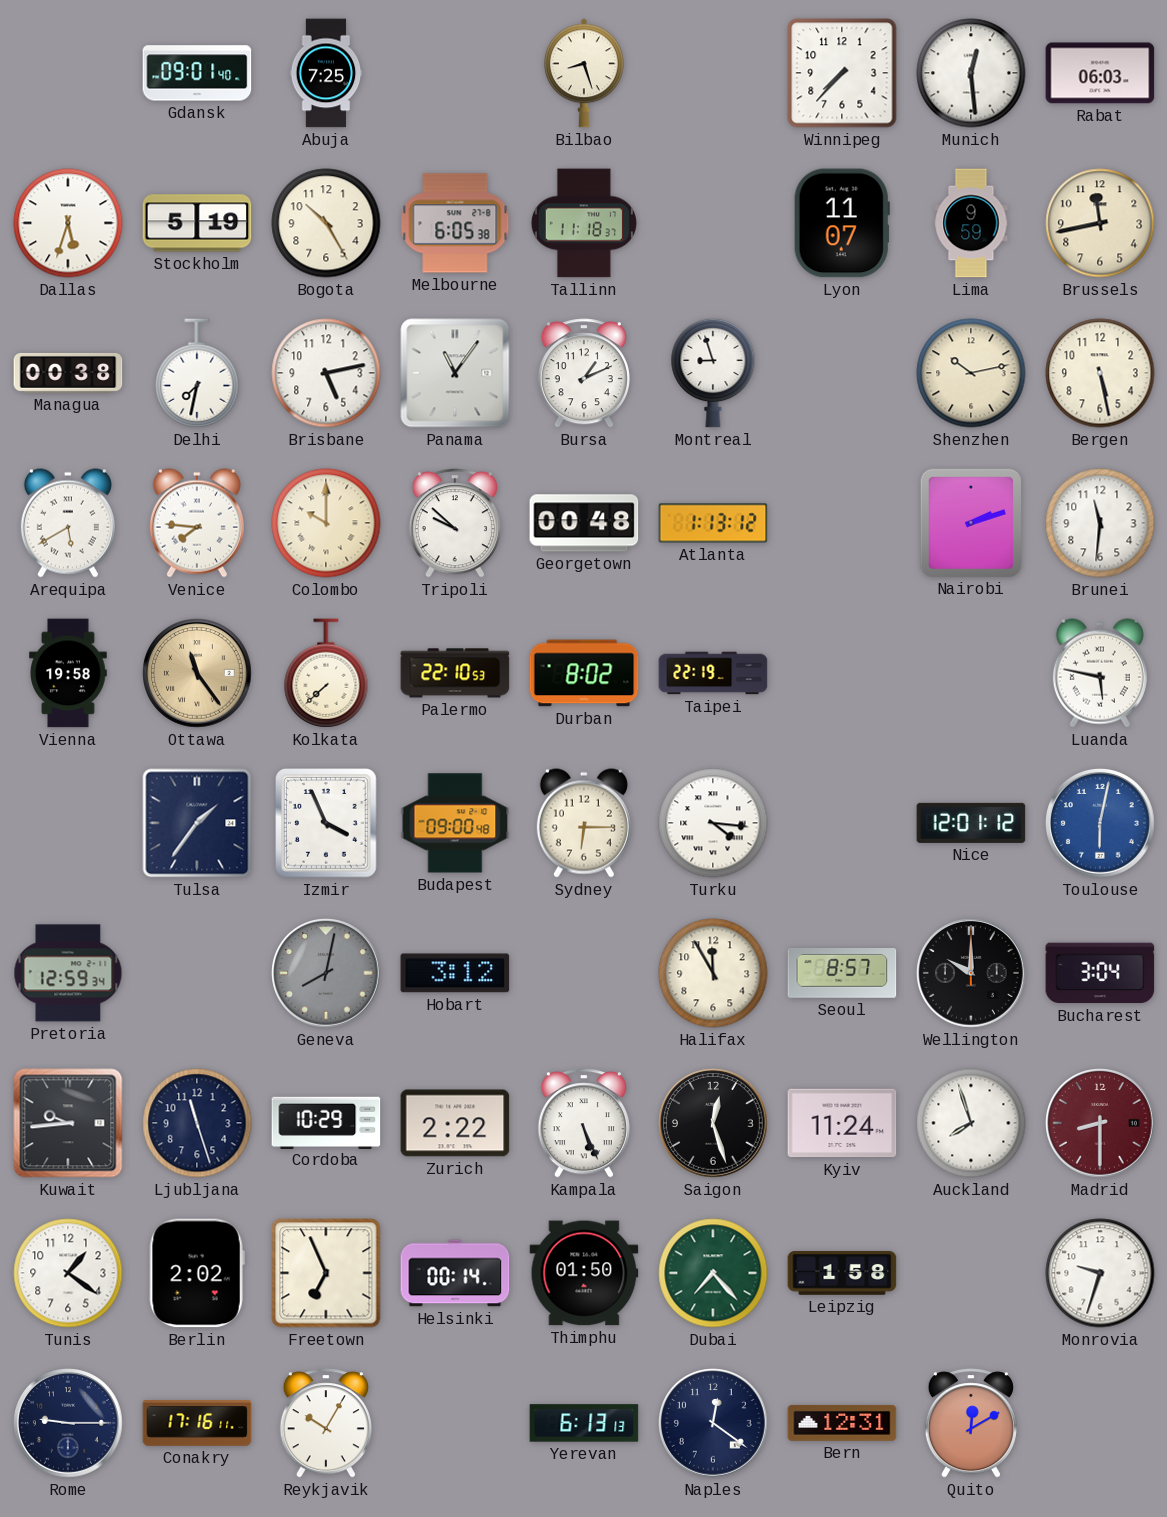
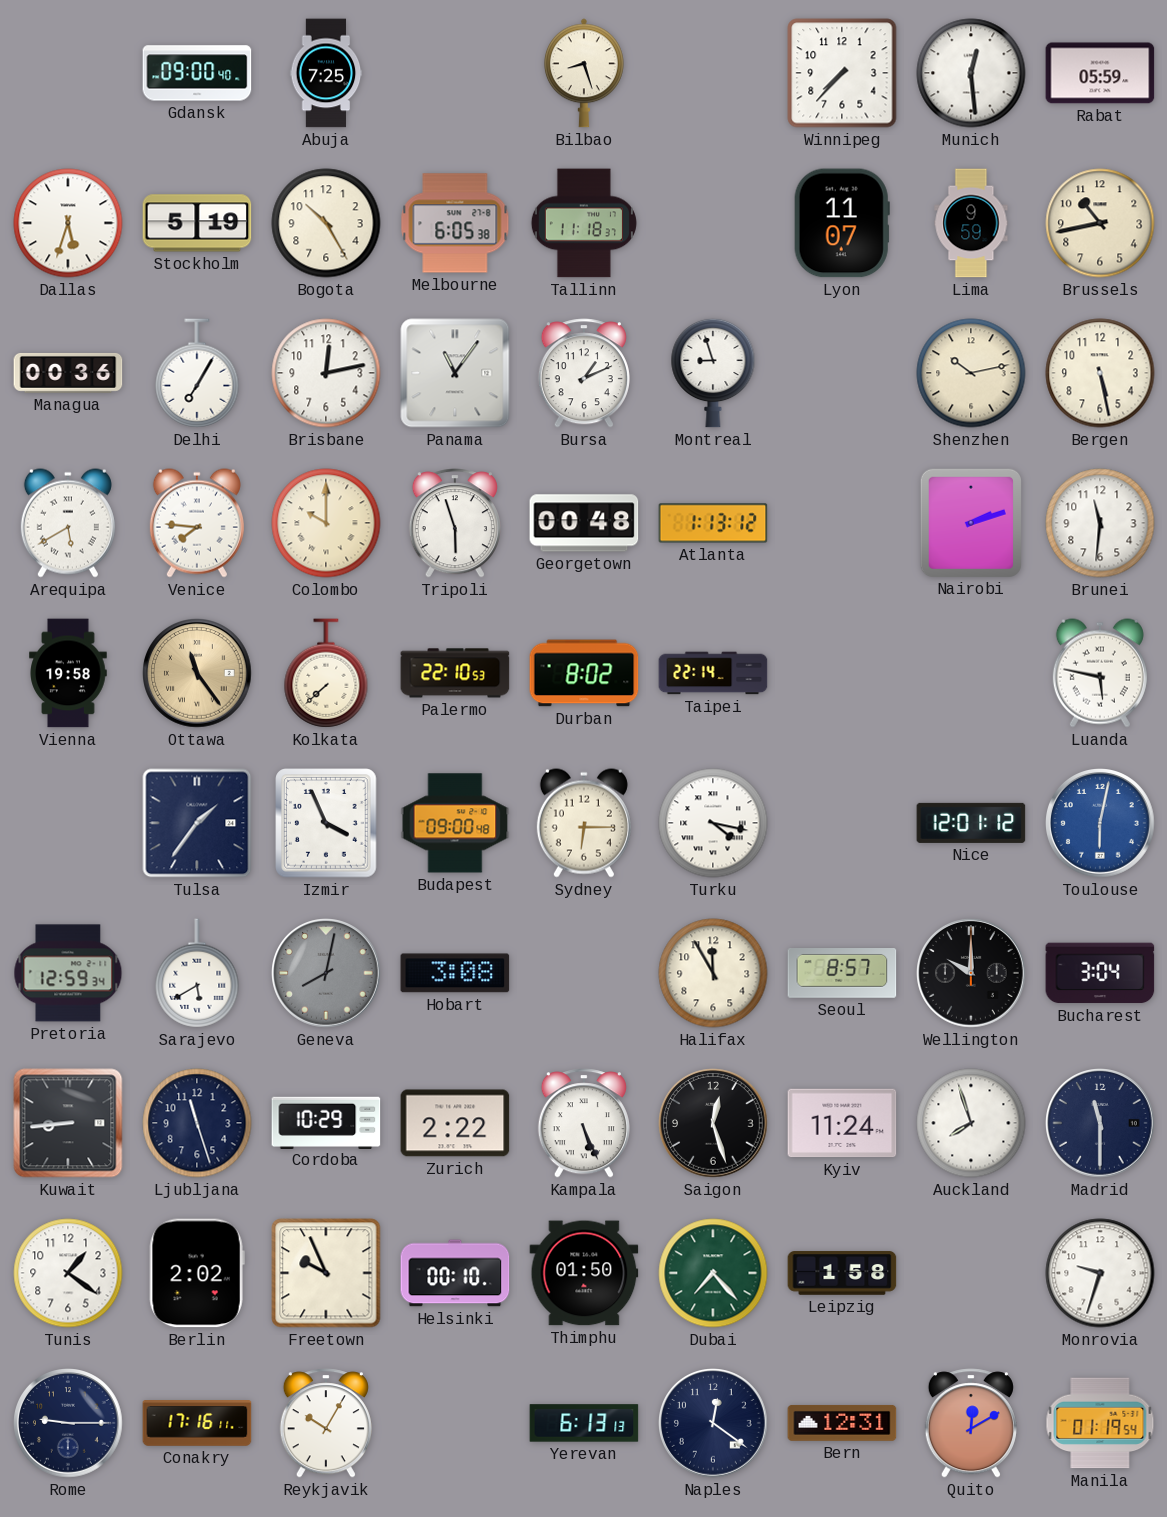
Gdansk: 09:01 -> 09:00 (197, 73)
Rabat: 06:03 -> 05:59 (1100, 73)
Brussels: 11:43 -> 10:43 (1100, 223)
Managua: 00:38 -> 00:36 (68, 373)
Delhi: 7:32 -> 7:05 (197, 373)
Brisbane: 5:13 -> 12:13 (326, 373)
Tripoli: 9:52 -> 5:57 (455, 523)
Taipei: 22:19 -> 22:14 (713, 673)
Turku: 4:16 -> 4:17 (713, 823)
Sarajevo: none -> 5:40 (197, 973)
Hobart: 3:12 -> 3:08 (455, 973)
Kuwait: 9:44 -> 8:44 (68, 1123)
Madrid: 8:30 -> 11:30 (1100, 1123)
Madrid dial: burgundy -> navy (1100, 1123)
Freetown: 6:56 -> 9:56 (326, 1273)
Helsinki: 00:14 -> 00:10 (455, 1273)
Manila: none -> 01:19 (1100, 1423)
